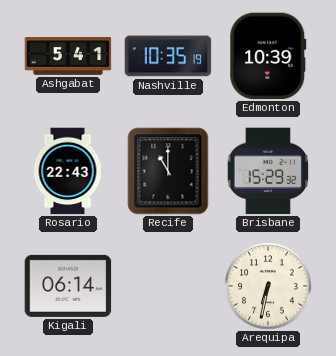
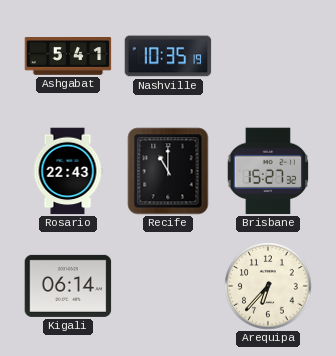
Edmonton: 10:39 -> none (268, 56)
Brisbane: 15:29 -> 15:27 (268, 171)
Arequipa: 6:32 -> 6:37 (268, 286)
